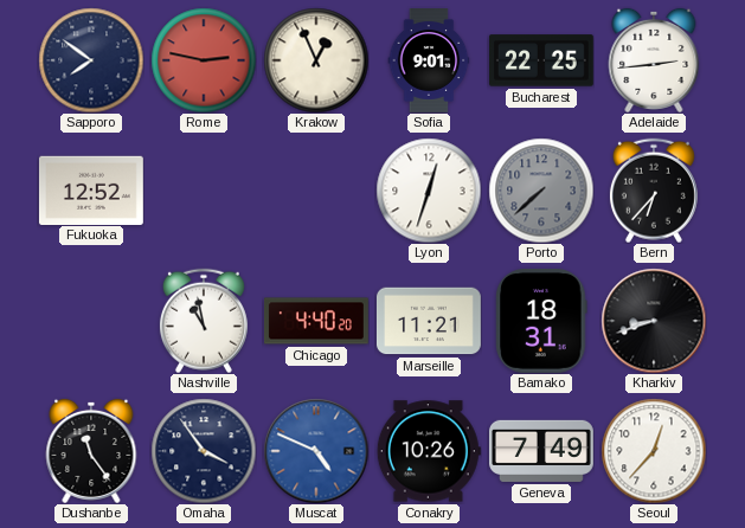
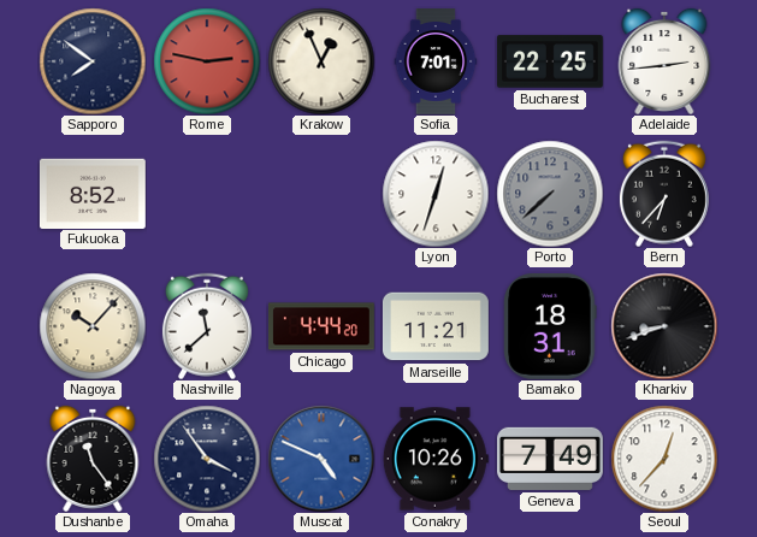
Sofia: 9:01 -> 7:01 (436, 63)
Fukuoka: 12:52 -> 8:52 (93, 193)
Nagoya: none -> 10:07 (93, 326)
Nashville: 10:58 -> 11:38 (207, 326)
Chicago: 4:40 -> 4:44 (321, 326)
